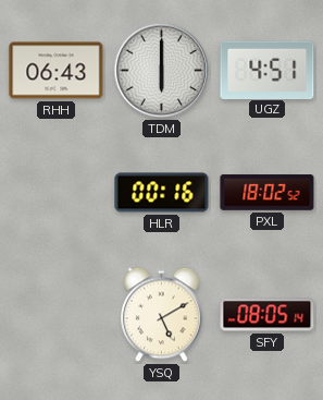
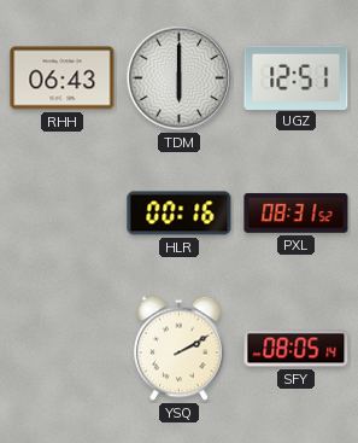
UGZ: 4:51 -> 12:51 (297, 77)
PXL: 18:02 -> 08:31 (297, 214)
YSQ: 5:10 -> 2:10 (180, 349)
